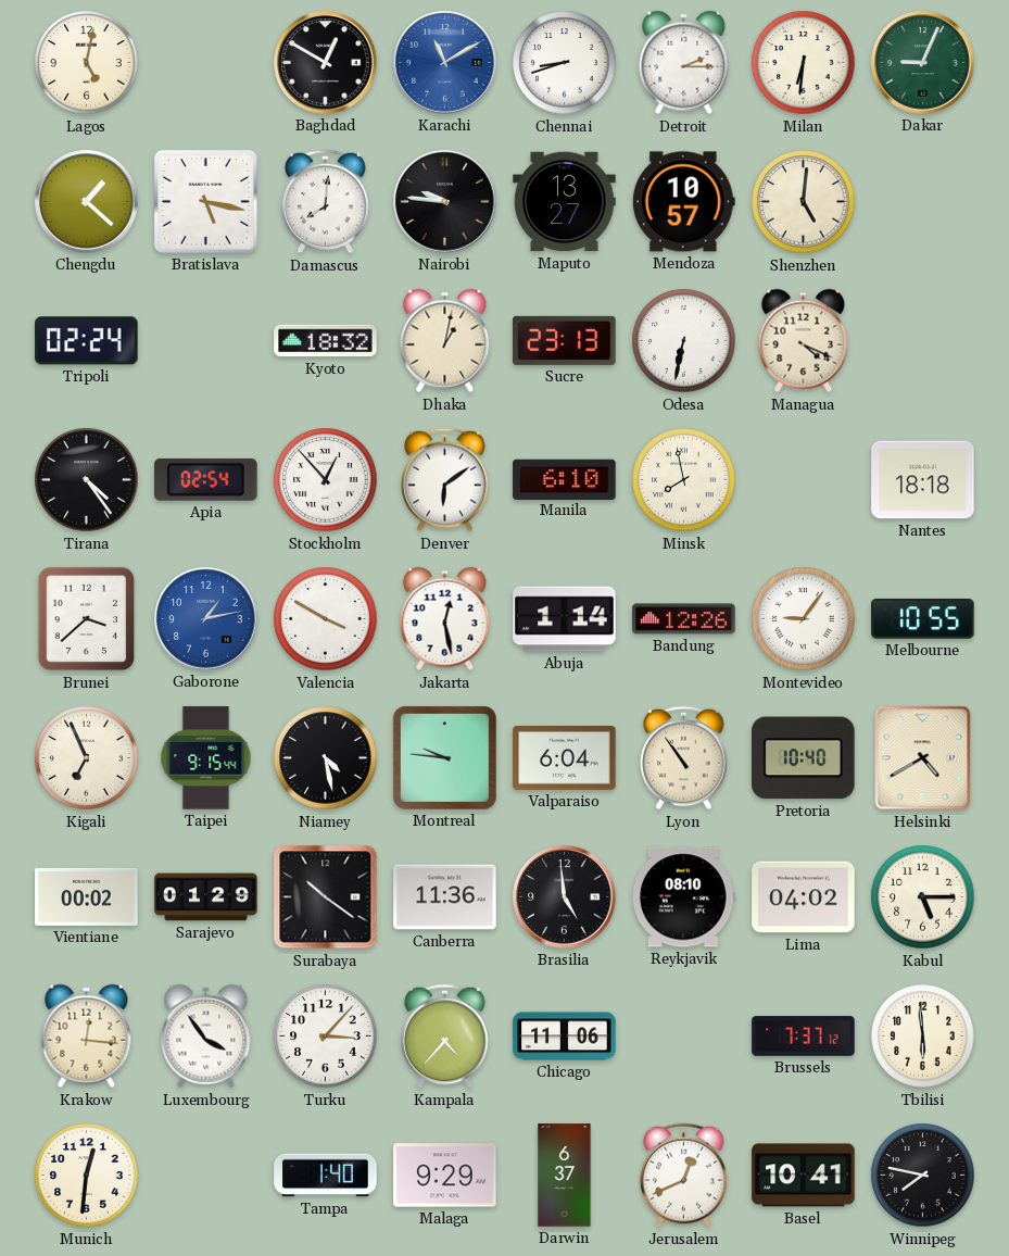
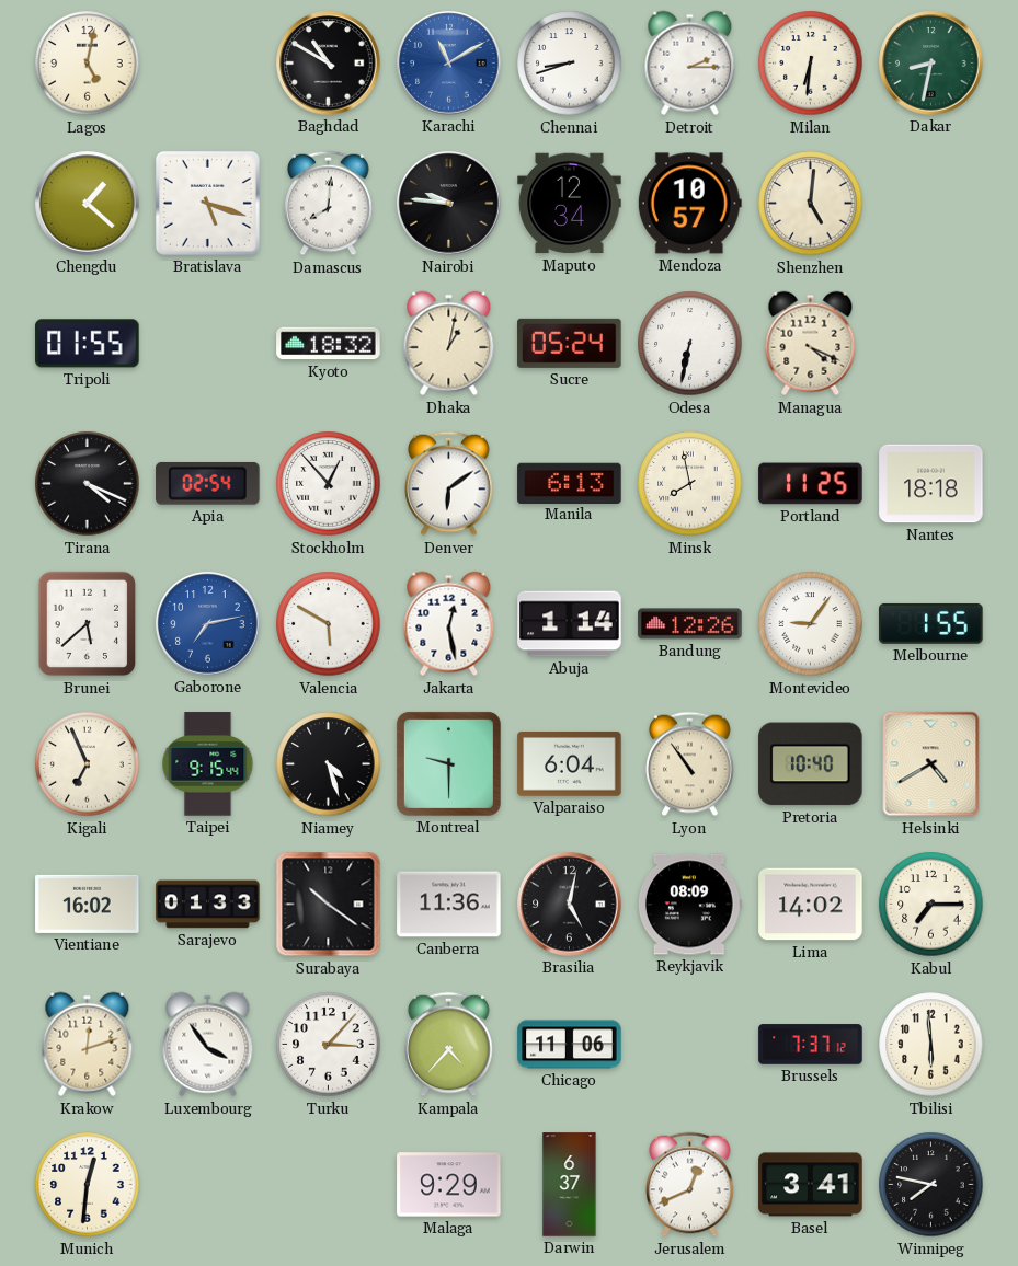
Baghdad: 12:50 -> 10:50 (329, 64)
Dakar: 9:04 -> 8:32 (931, 64)
Bratislava: 5:17 -> 5:18 (207, 203)
Maputo: 13:27 -> 12:34 (570, 204)
Tripoli: 02:24 -> 01:55 (88, 344)
Sucre: 23:13 -> 05:24 (570, 343)
Tirana: 4:24 -> 4:19 (88, 484)
Manila: 6:10 -> 6:13 (570, 483)
Portland: none -> 11:25 (811, 484)
Brunei: 3:38 -> 5:38 (88, 624)
Gaborone: 1:13 -> 7:13 (208, 624)
Valencia: 3:50 -> 5:50 (329, 624)
Melbourne: 10:55 -> 1:55 (931, 623)
Niamey: 4:28 -> 4:27 (329, 764)
Montreal: 9:46 -> 9:30 (448, 763)
Vientiane: 00:02 -> 16:02 (88, 904)
Sarajevo: 01:29 -> 01:33 (208, 905)
Brasilia: 4:59 -> 5:02 (570, 905)
Reykjavik: 08:10 -> 08:09 (689, 905)
Lima: 04:02 -> 14:02 (811, 905)
Kabul: 5:15 -> 7:15 (931, 905)
Krakow: 12:16 -> 12:12 (88, 1045)
Tampa: 1:40 -> none (326, 1176)
Basel: 10:41 -> 3:41 (811, 1185)
